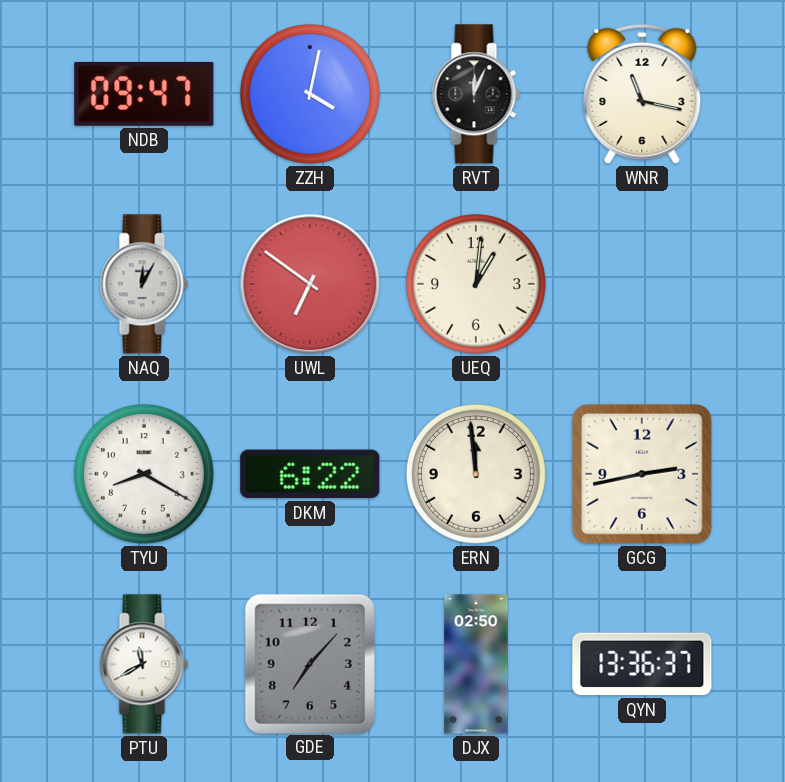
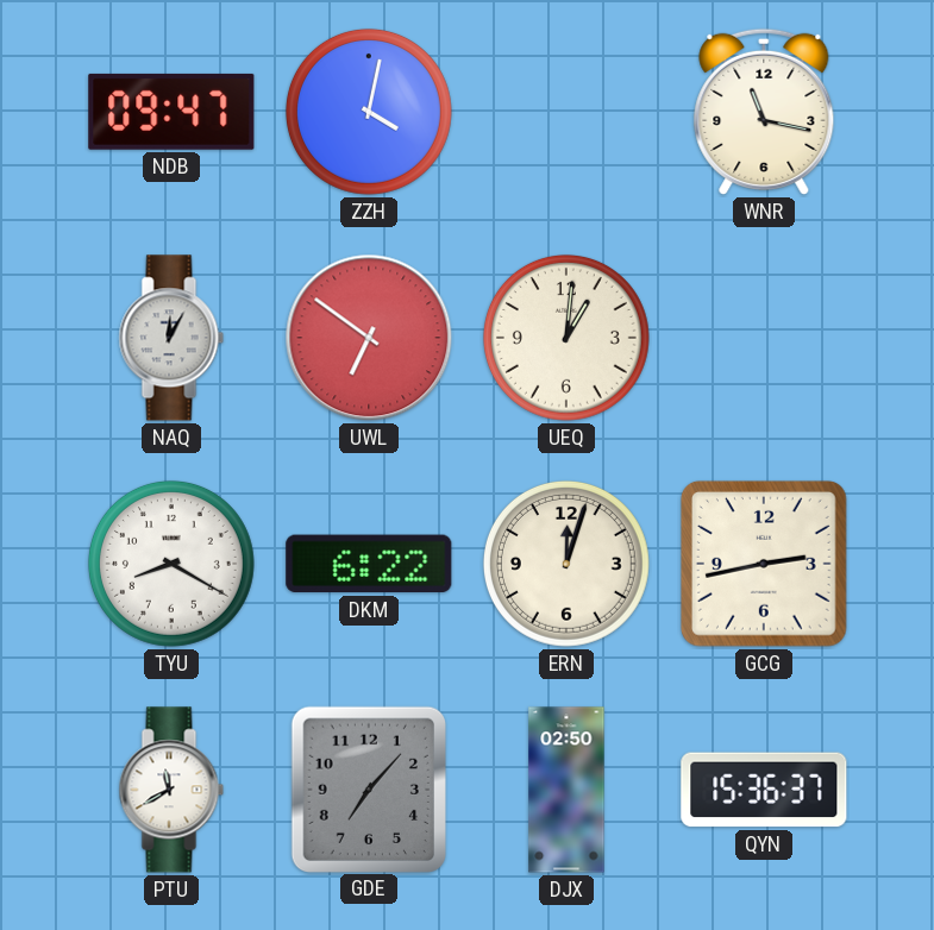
RVT: 12:04 -> none (476, 94)
ERN: 11:59 -> 12:03 (566, 564)
QYN: 13:36 -> 15:36 (764, 790)
